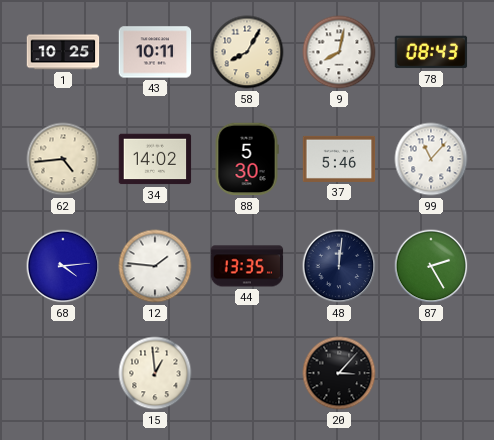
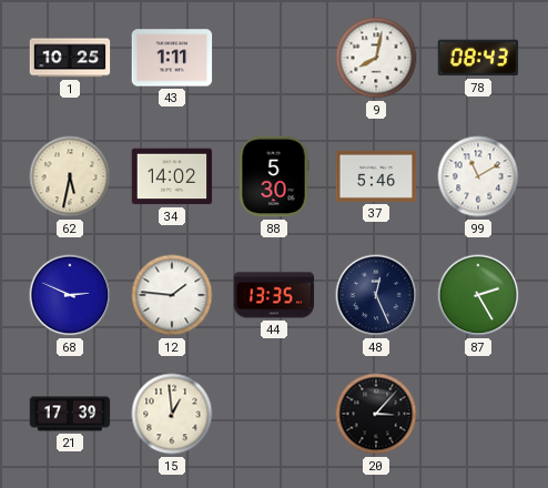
43: 10:11 -> 1:11 (172, 58)
58: 8:05 -> none (247, 52)
62: 4:44 -> 5:32 (70, 176)
99: 11:07 -> 11:10 (478, 176)
68: 4:14 -> 2:49 (70, 295)
48: 12:01 -> 12:26 (376, 295)
21: none -> 17:39 (70, 414)
